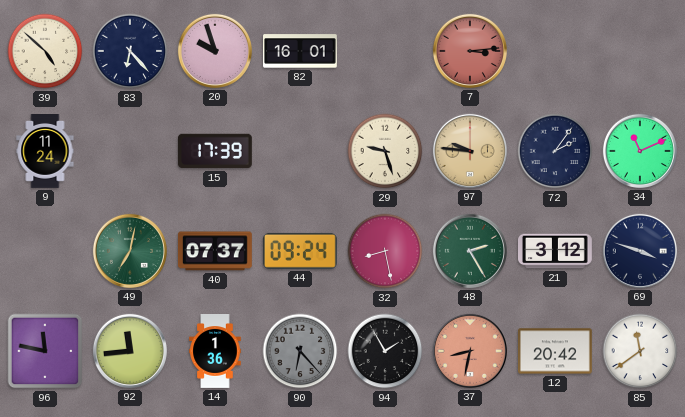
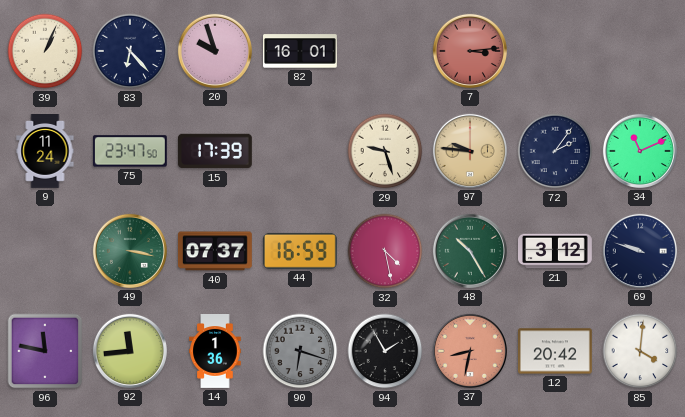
39: 4:52 -> 1:04 (45, 51)
75: none -> 23:47 (130, 151)
49: 7:02 -> 3:17 (130, 251)
44: 09:24 -> 16:59 (300, 251)
32: 8:28 -> 4:28 (385, 251)
48: 2:25 -> 10:25 (470, 251)
69: 3:48 -> 9:48 (640, 251)
90: 6:23 -> 6:18 (300, 351)
85: 11:39 -> 4:01 (640, 351)
